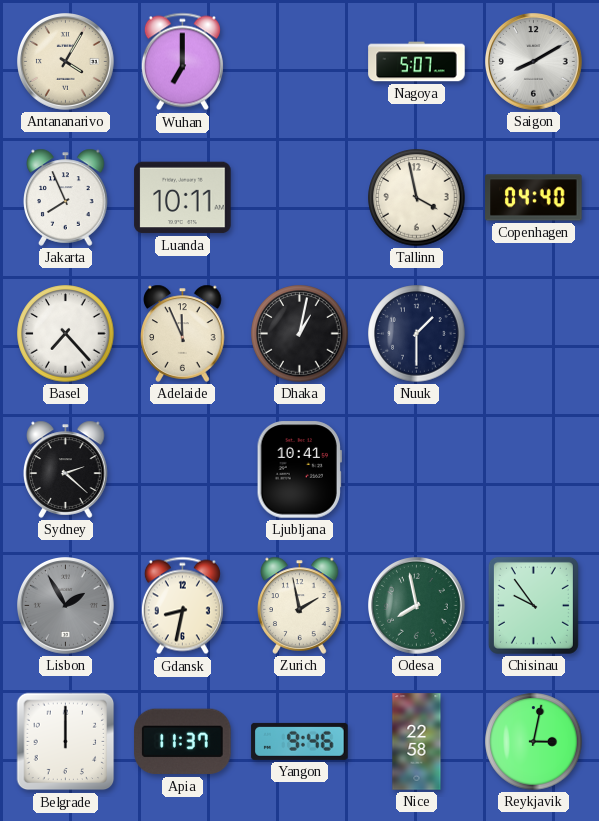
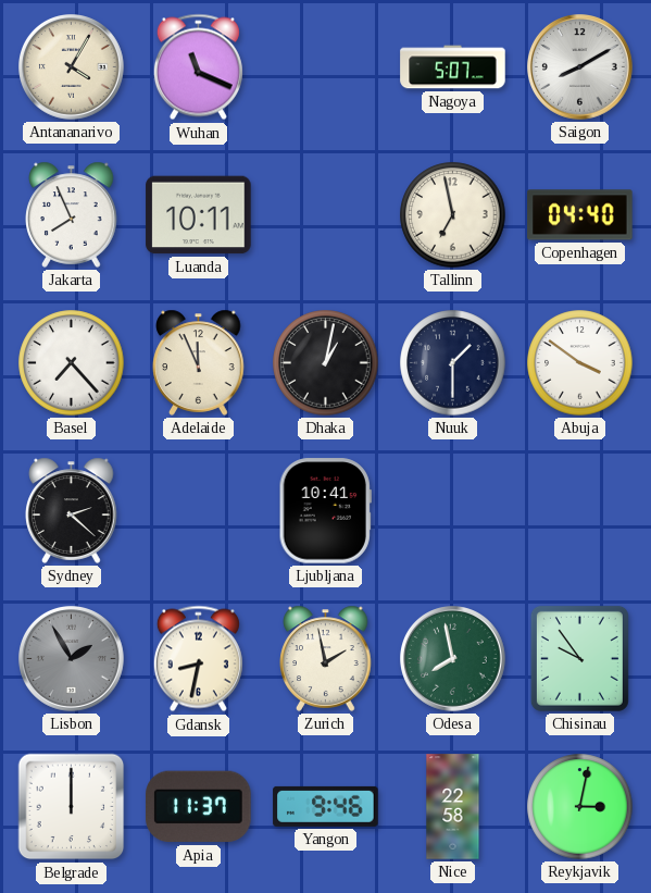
Wuhan: 7:00 -> 11:19 (198, 67)
Tallinn: 3:58 -> 6:58 (453, 215)
Abuja: none -> 3:51 (580, 363)
